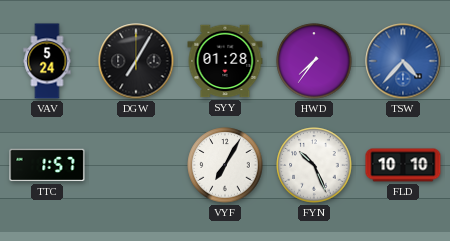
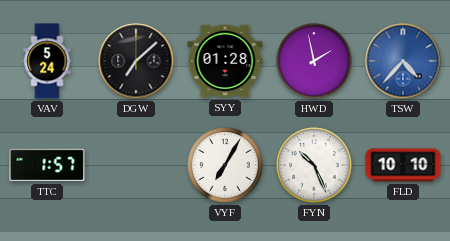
DGW: 7:05 -> 7:08 (136, 61)
HWD: 7:36 -> 1:58 (314, 61)
